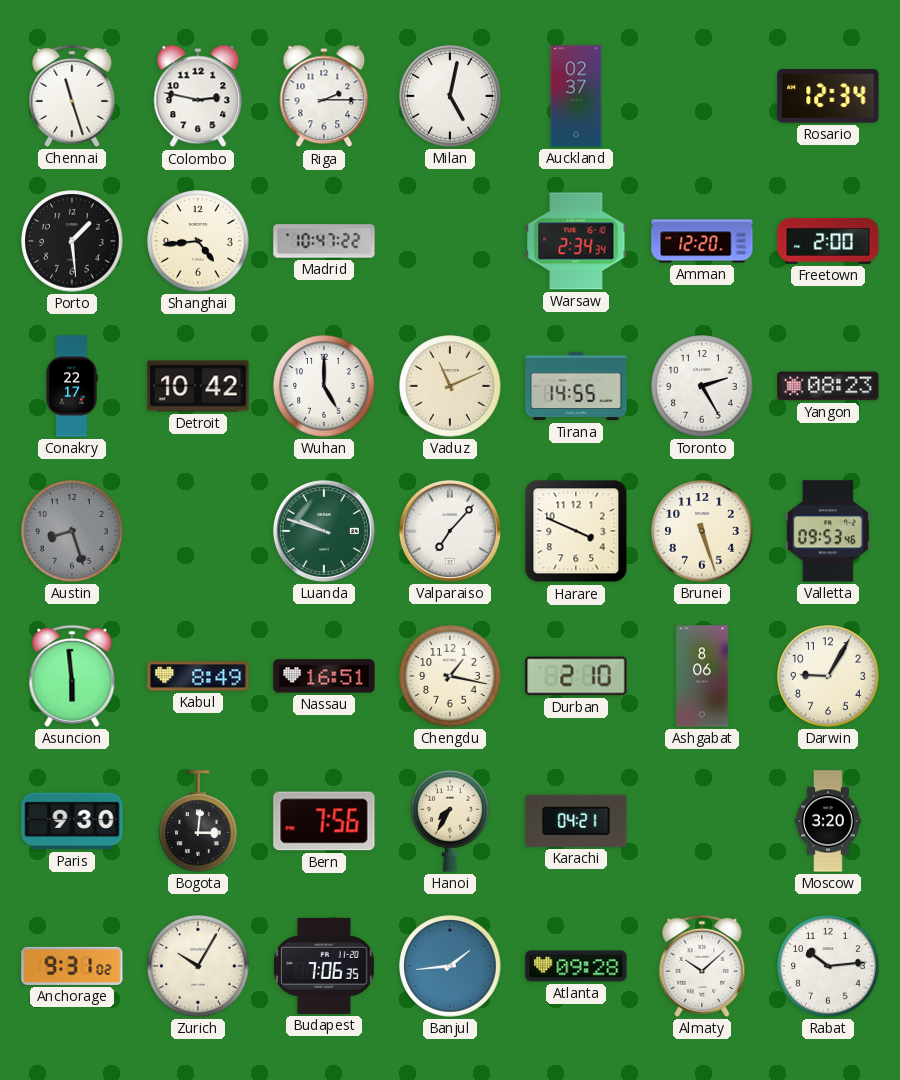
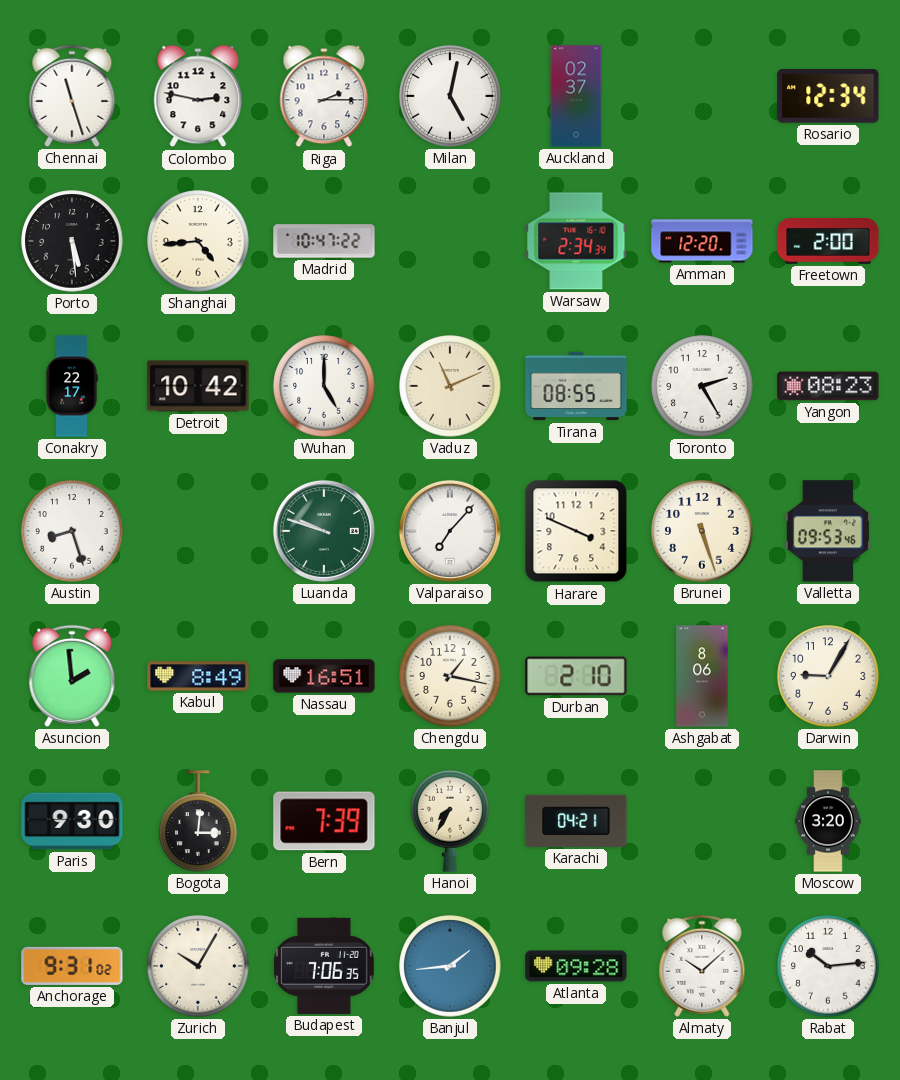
Porto: 1:29 -> 5:29 (72, 241)
Tirana: 14:55 -> 08:55 (576, 386)
Austin dial: grey -> white (72, 531)
Asuncion: 5:59 -> 1:59 (72, 676)
Bern: 7:56 -> 7:39 (324, 821)
